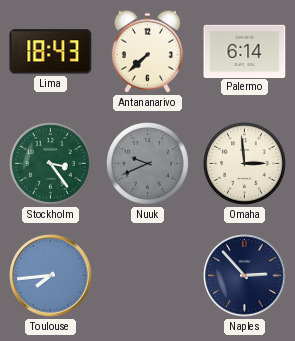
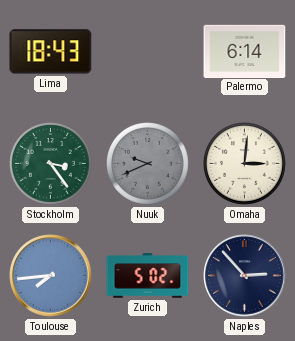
Antananarivo: 7:38 -> none (147, 51)
Omaha: 2:59 -> 3:01 (245, 164)
Zurich: none -> 5:02 (148, 276)
